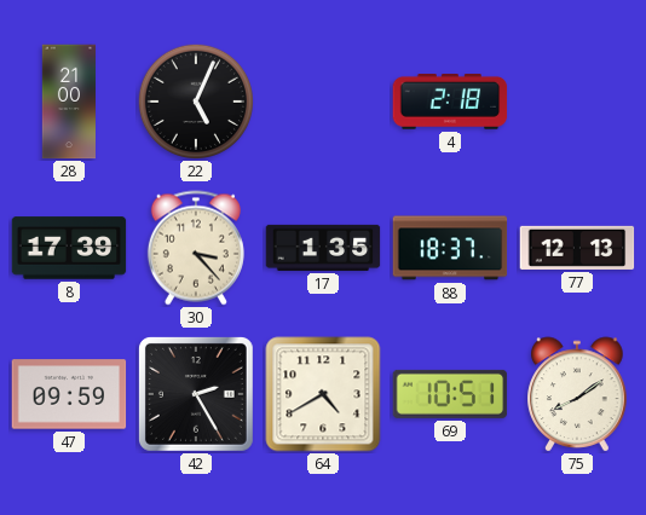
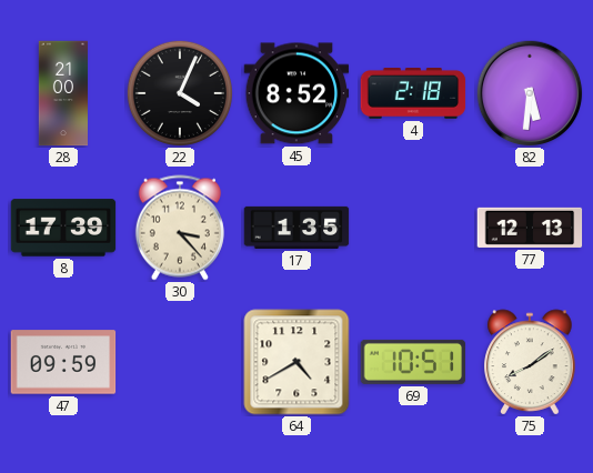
22: 5:04 -> 4:04 (179, 92)
45: none -> 8:52 (296, 93)
82: none -> 5:31 (530, 93)
88: 18:37 -> none (450, 248)
42: 2:25 -> none (196, 394)
